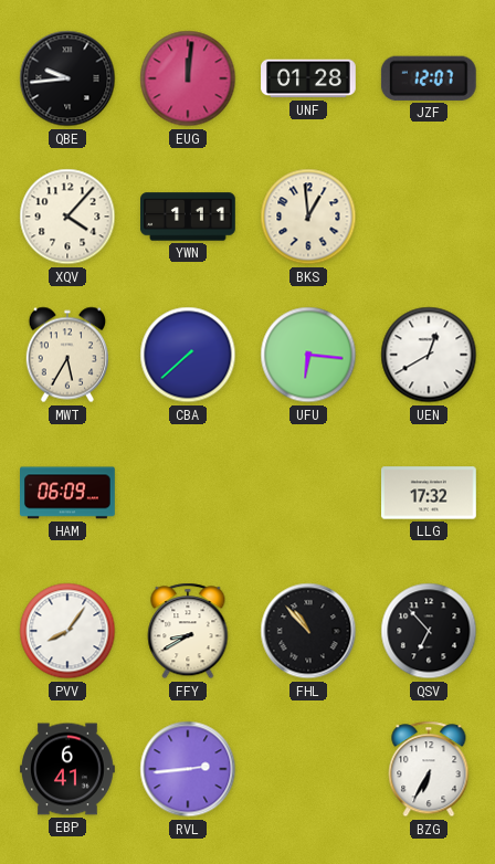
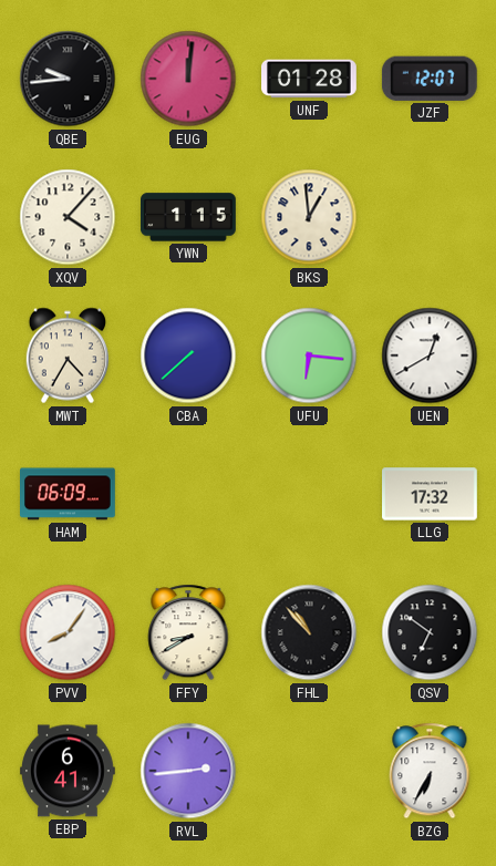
YWN: 1:11 -> 1:15 (188, 217)
MWT: 5:35 -> 4:35 (66, 355)
QSV: 6:53 -> 6:51 (430, 632)
